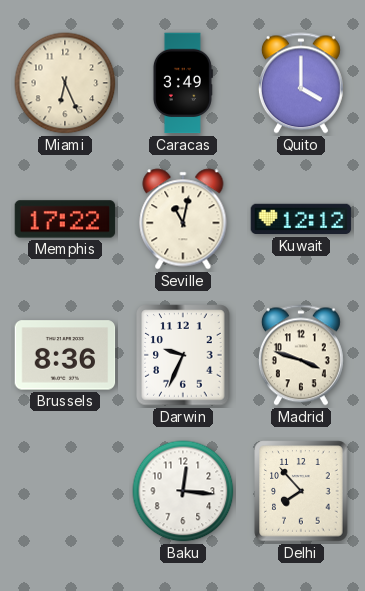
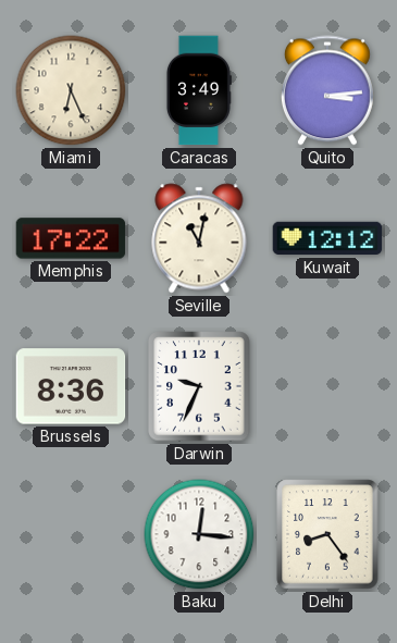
Quito: 4:00 -> 3:14 (327, 90)
Madrid: 3:48 -> none (301, 355)
Delhi: 7:53 -> 8:24 (327, 534)
